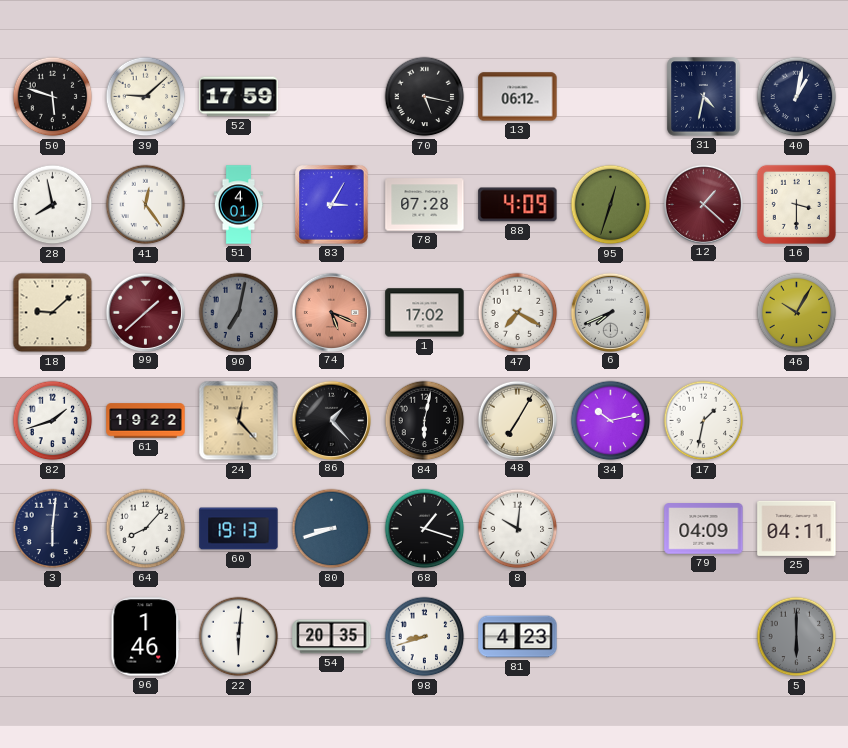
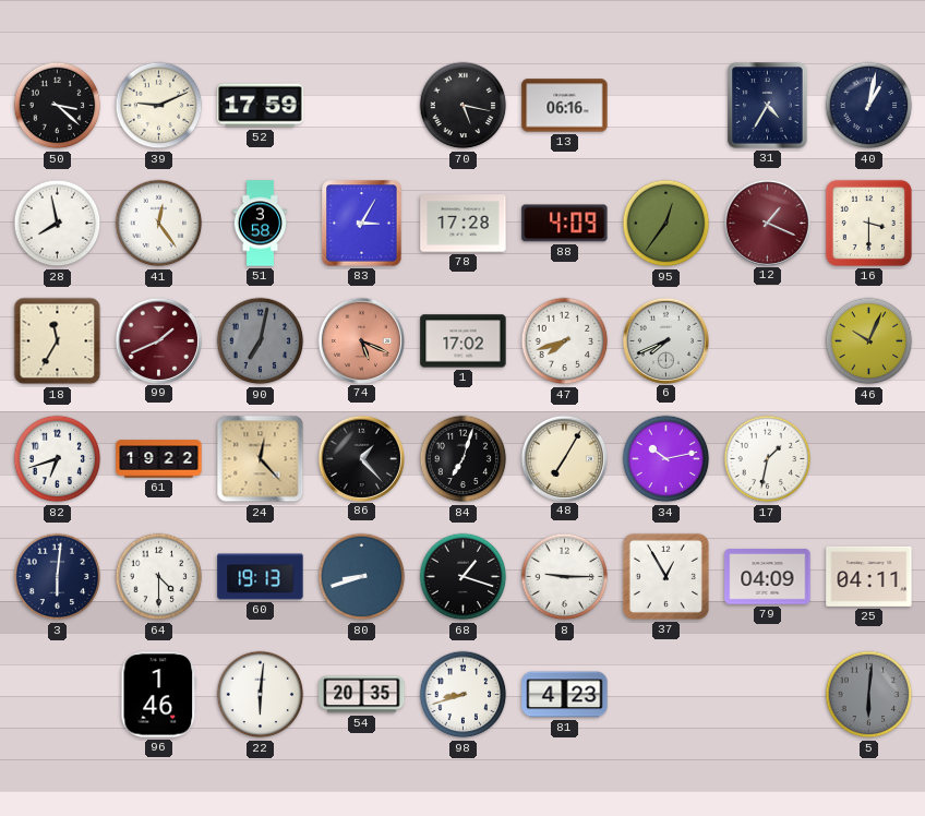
50: 5:48 -> 3:22 (58, 106)
39: 9:08 -> 9:11 (159, 106)
13: 06:12 -> 06:16 (565, 106)
31: 4:32 -> 4:35 (768, 106)
51: 4:01 -> 3:58 (261, 224)
78: 07:28 -> 17:28 (464, 224)
95: 12:33 -> 12:36 (666, 224)
12: 1:22 -> 1:19 (767, 223)
18: 9:08 -> 11:35 (58, 341)
99: 1:38 -> 1:41 (158, 340)
47: 7:20 -> 7:42 (565, 341)
46: 10:05 -> 10:04 (869, 341)
82: 1:42 -> 6:42 (58, 459)
84: 6:02 -> 7:03 (464, 459)
64: 8:07 -> 4:30 (159, 577)
8: 10:01 -> 9:15 (565, 577)
37: none -> 12:55 (665, 576)
5: 6:00 -> 6:01 (869, 695)
